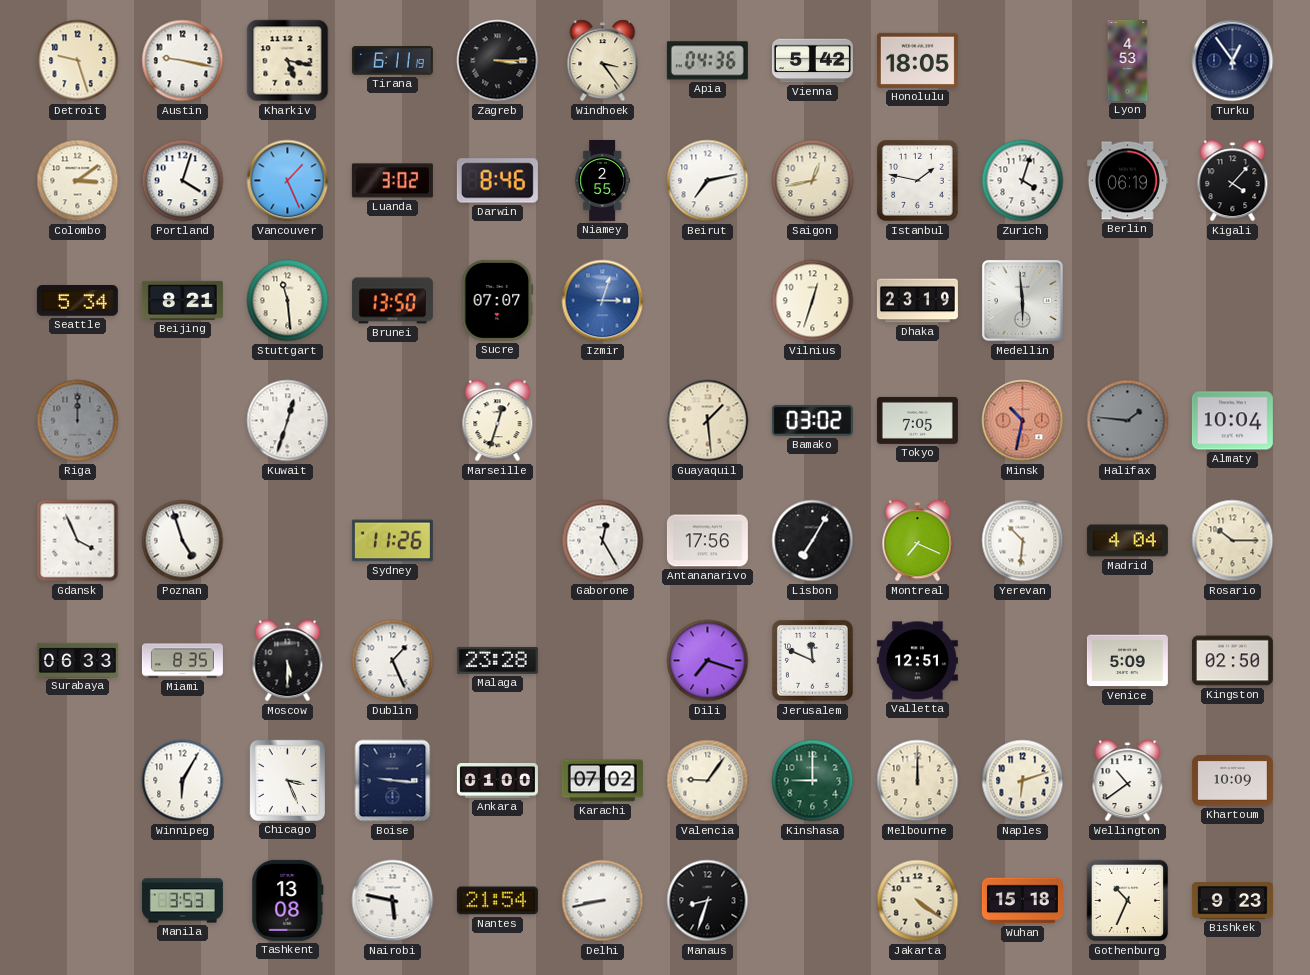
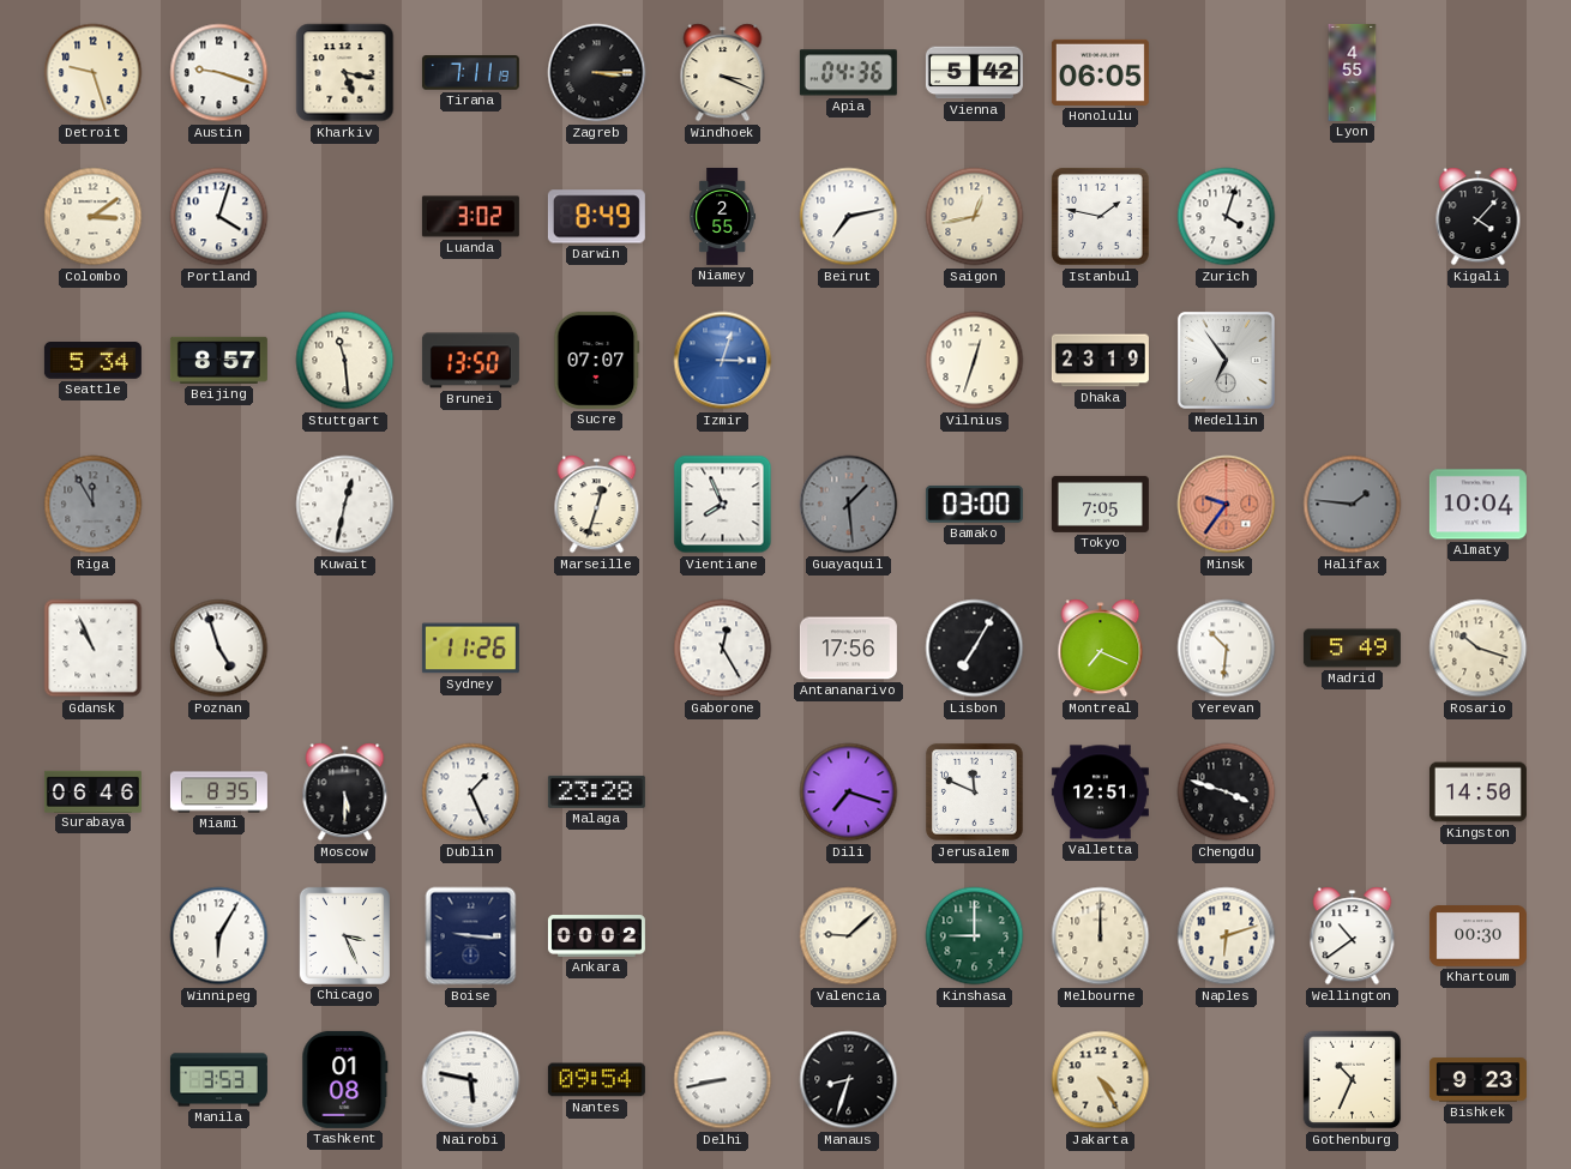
Austin: 9:17 -> 9:18 (219, 73)
Tirana: 6:11 -> 7:11 (470, 73)
Windhoek: 3:24 -> 3:19 (723, 73)
Honolulu: 18:05 -> 06:05 (1100, 72)
Lyon: 4:53 -> 4:55 (1353, 72)
Turku: 12:54 -> none (1233, 61)
Vancouver: 1:26 -> none (288, 181)
Darwin: 8:46 -> 8:49 (596, 217)
Berlin: 06:19 -> none (1127, 181)
Beijing: 8:21 -> 8:57 (218, 360)
Medellin: 5:59 -> 6:54 (1226, 360)
Riga: 12:00 -> 11:55 (94, 505)
Kuwait: 12:33 -> 12:32 (345, 505)
Vientiane: none -> 7:56 (723, 505)
Guayaquil dial: cream -> grey (849, 505)
Bamako: 03:02 -> 03:00 (974, 504)
Minsk: 10:32 -> 9:36 (1227, 505)
Gdansk: 3:56 -> 10:56 (94, 649)
Madrid: 4:04 -> 5:49 (1352, 649)
Rosario: 10:15 -> 10:18 (1479, 649)
Surabaya: 06:33 -> 06:46 (92, 791)
Chengdu: none -> 3:48 (1227, 793)
Venice: 5:09 -> none (1127, 661)
Kingston: 02:50 -> 14:50 (1477, 793)
Ankara: 01:00 -> 00:02 (596, 936)
Karachi: 07:02 -> none (602, 781)
Valencia: 9:06 -> 9:08 (849, 936)
Khartoum: 10:09 -> 00:30 (1477, 936)
Tashkent: 13:08 -> 01:08 (345, 1079)
Nantes: 21:54 -> 09:54 (596, 1080)
Jakarta: 4:21 -> 4:25 (1101, 1080)
Wuhan: 15:18 -> none (1022, 901)
